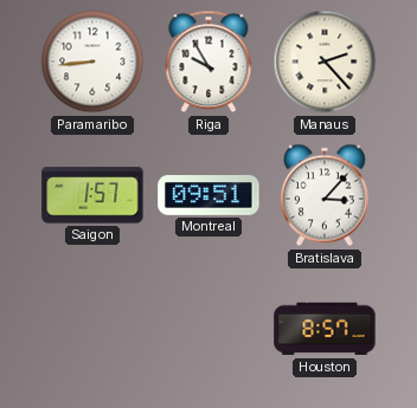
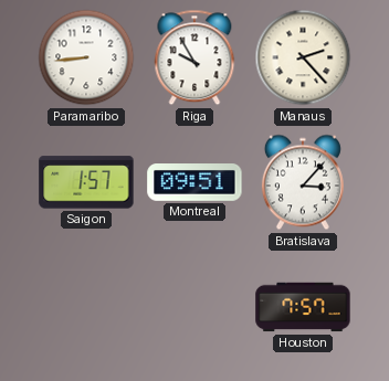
Houston: 8:57 -> 7:57 (303, 307)
